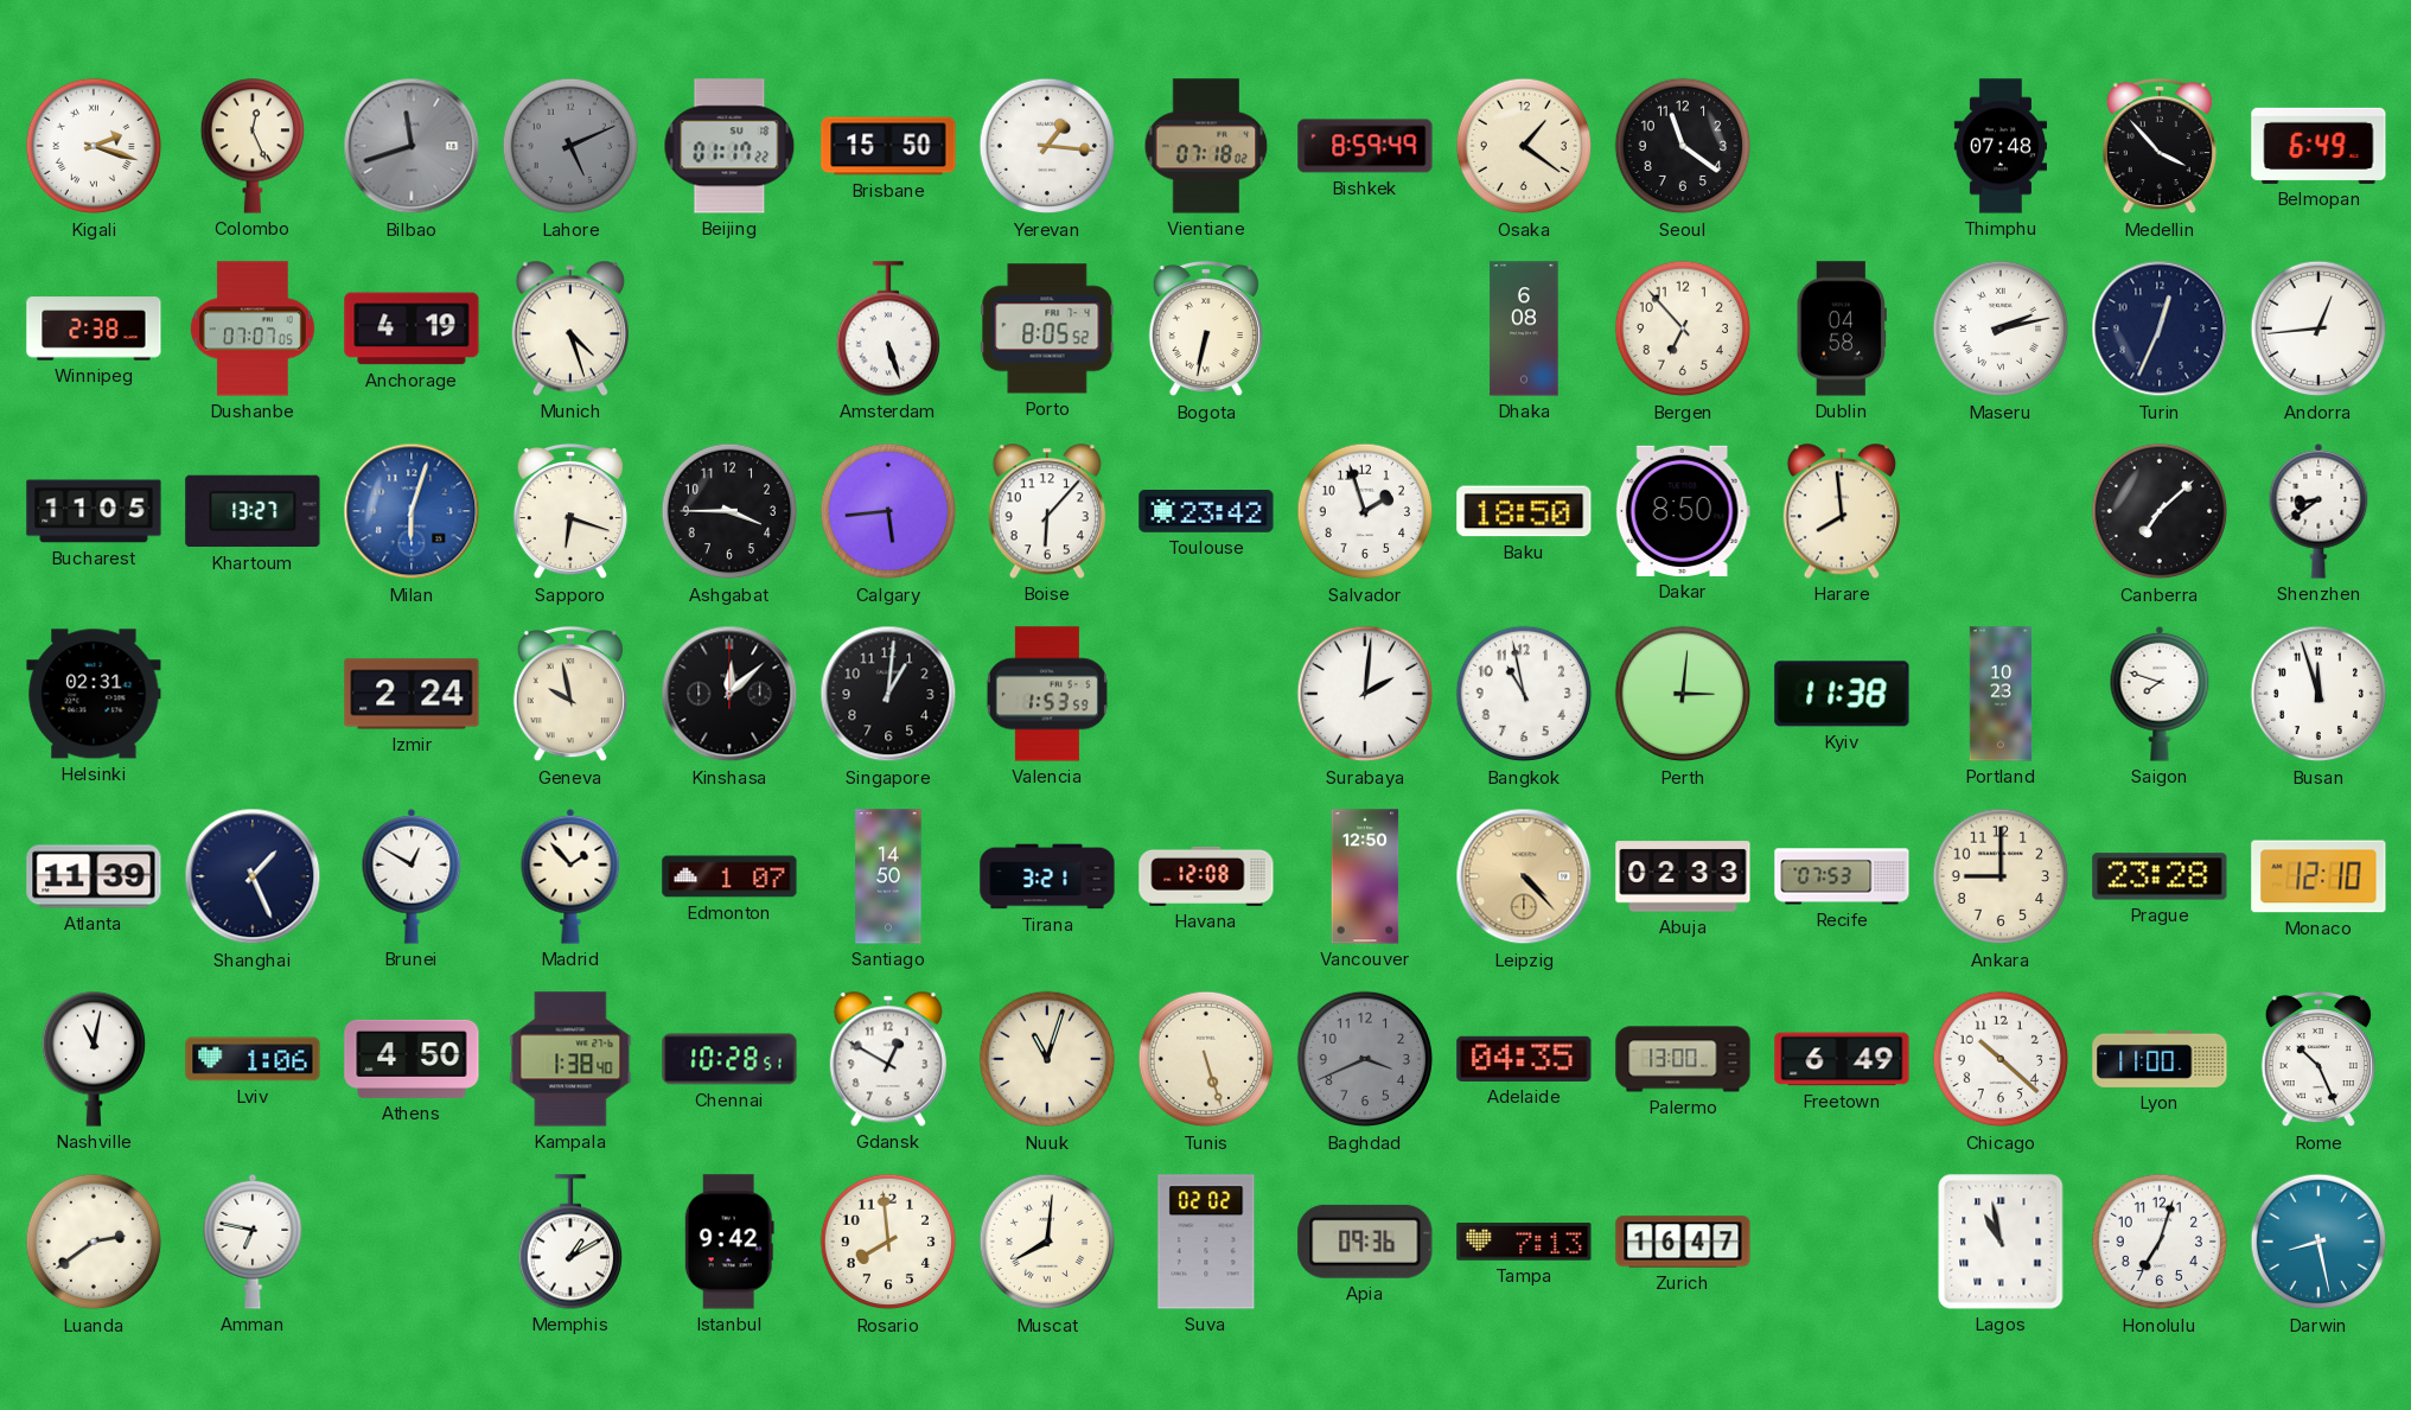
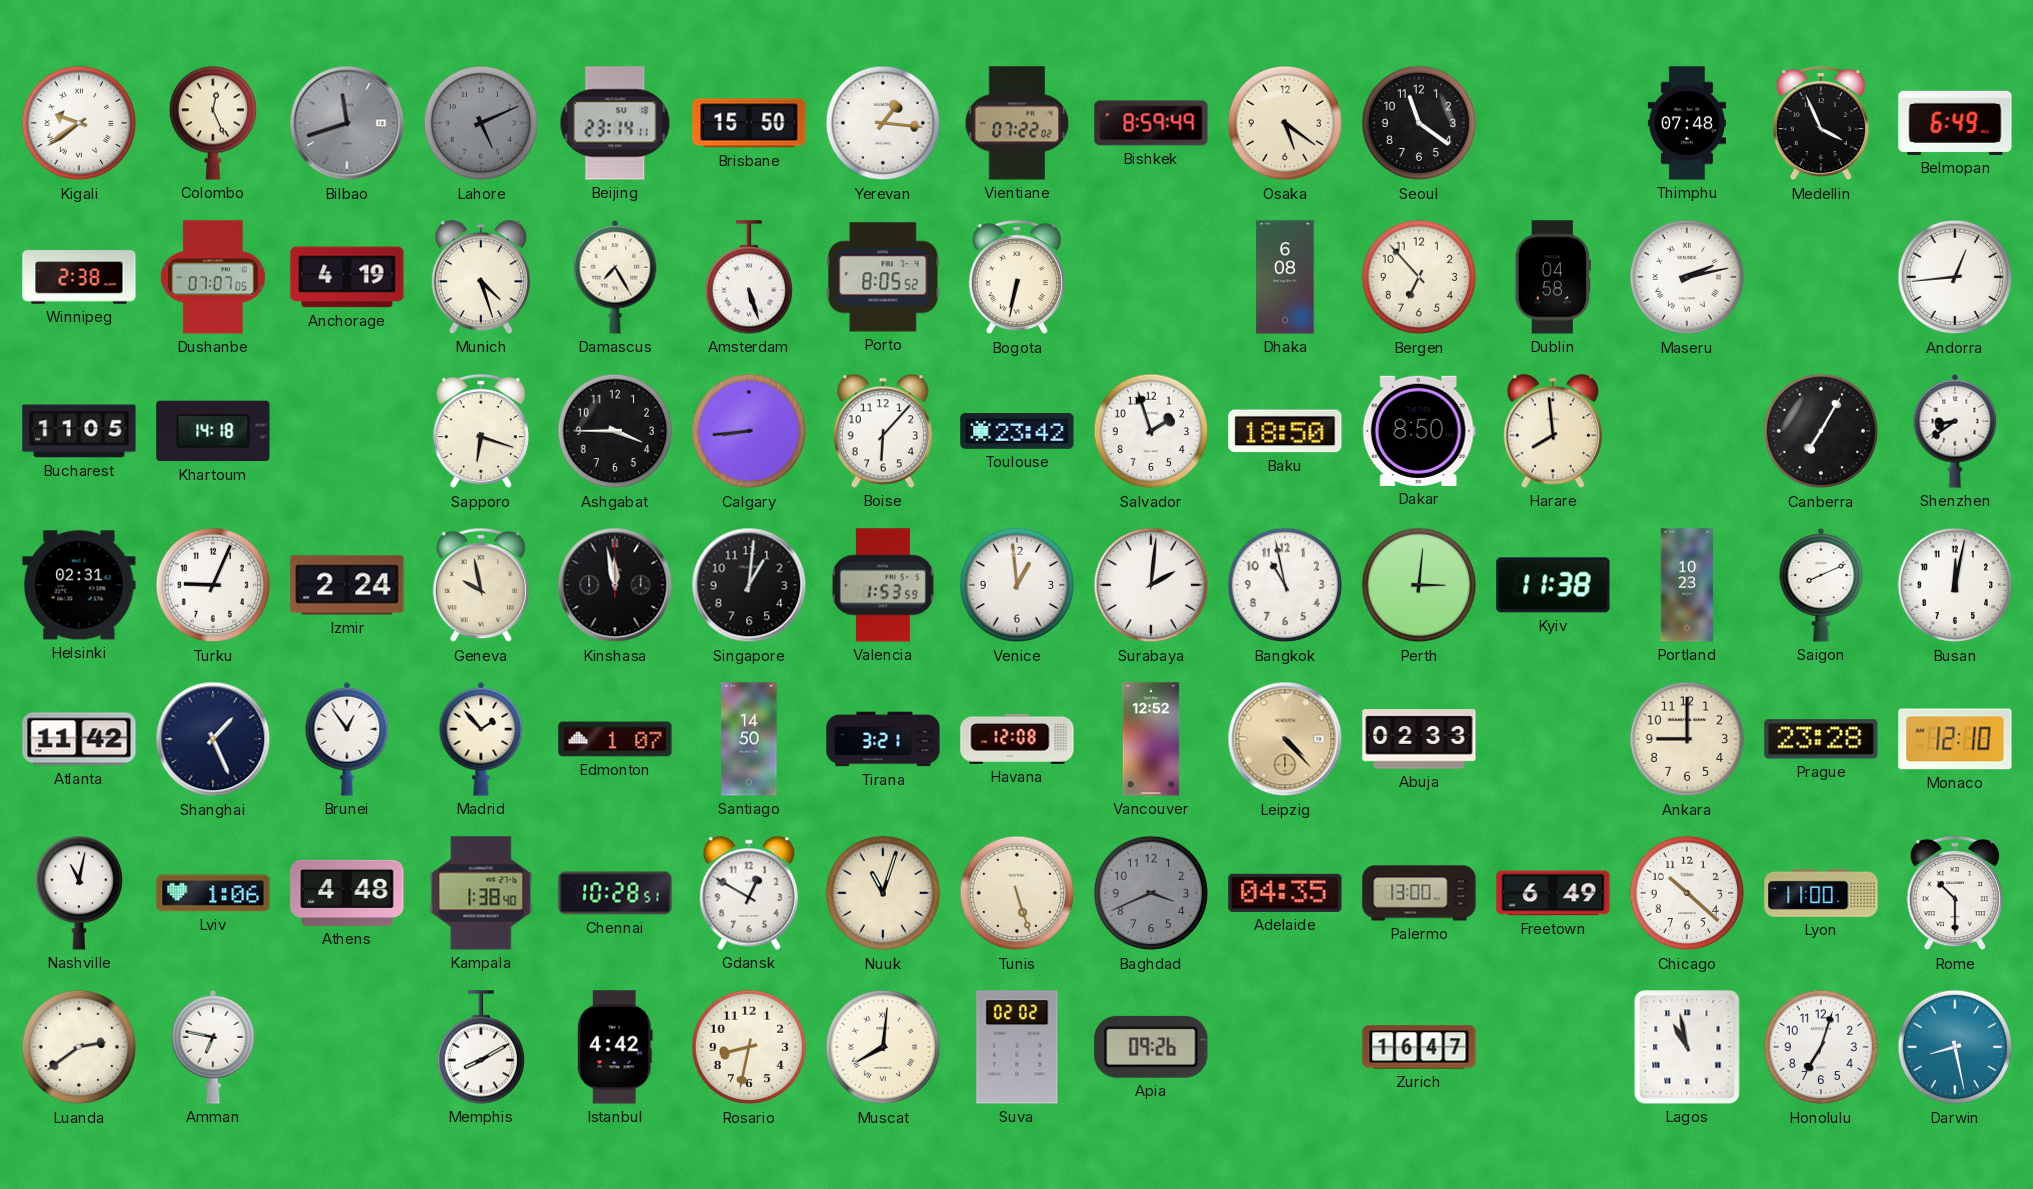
Kigali: 2:18 -> 9:39 (79, 123)
Beijing: 01:17 -> 23:14 (615, 123)
Vientiane: 07:18 -> 07:22 (1017, 123)
Osaka: 1:21 -> 5:21 (1285, 123)
Medellin: 3:53 -> 3:56 (1821, 123)
Damascus: none -> 7:25 (615, 277)
Turin: 12:34 -> none (2160, 328)
Khartoum: 13:27 -> 14:18 (213, 431)
Milan: 6:03 -> none (412, 511)
Calgary: 5:44 -> 8:44 (749, 431)
Canberra: 7:08 -> 7:05 (1821, 431)
Turku: none -> 9:04 (213, 585)
Kinshasa: 12:08 -> 11:58 (615, 585)
Venice: none -> 12:59 (1017, 585)
Saigon: 7:48 -> 8:11 (1821, 585)
Busan: 11:57 -> 12:02 (1955, 585)
Atlanta: 11:39 -> 11:42 (79, 739)
Brunei: 12:50 -> 12:54 (347, 739)
Vancouver: 12:50 -> 12:52 (1151, 739)
Recife: 07:53 -> none (1842, 876)
Athens: 4:50 -> 4:48 (347, 893)
Rome: 10:26 -> 10:30 (1955, 893)
Memphis: 1:10 -> 8:10 (480, 1047)
Istanbul: 9:42 -> 4:42 (615, 1047)
Rosario: 7:59 -> 8:32 (749, 1047)
Apia: 09:36 -> 09:26 (1151, 1047)
Tampa: 7:13 -> none (1524, 1242)
